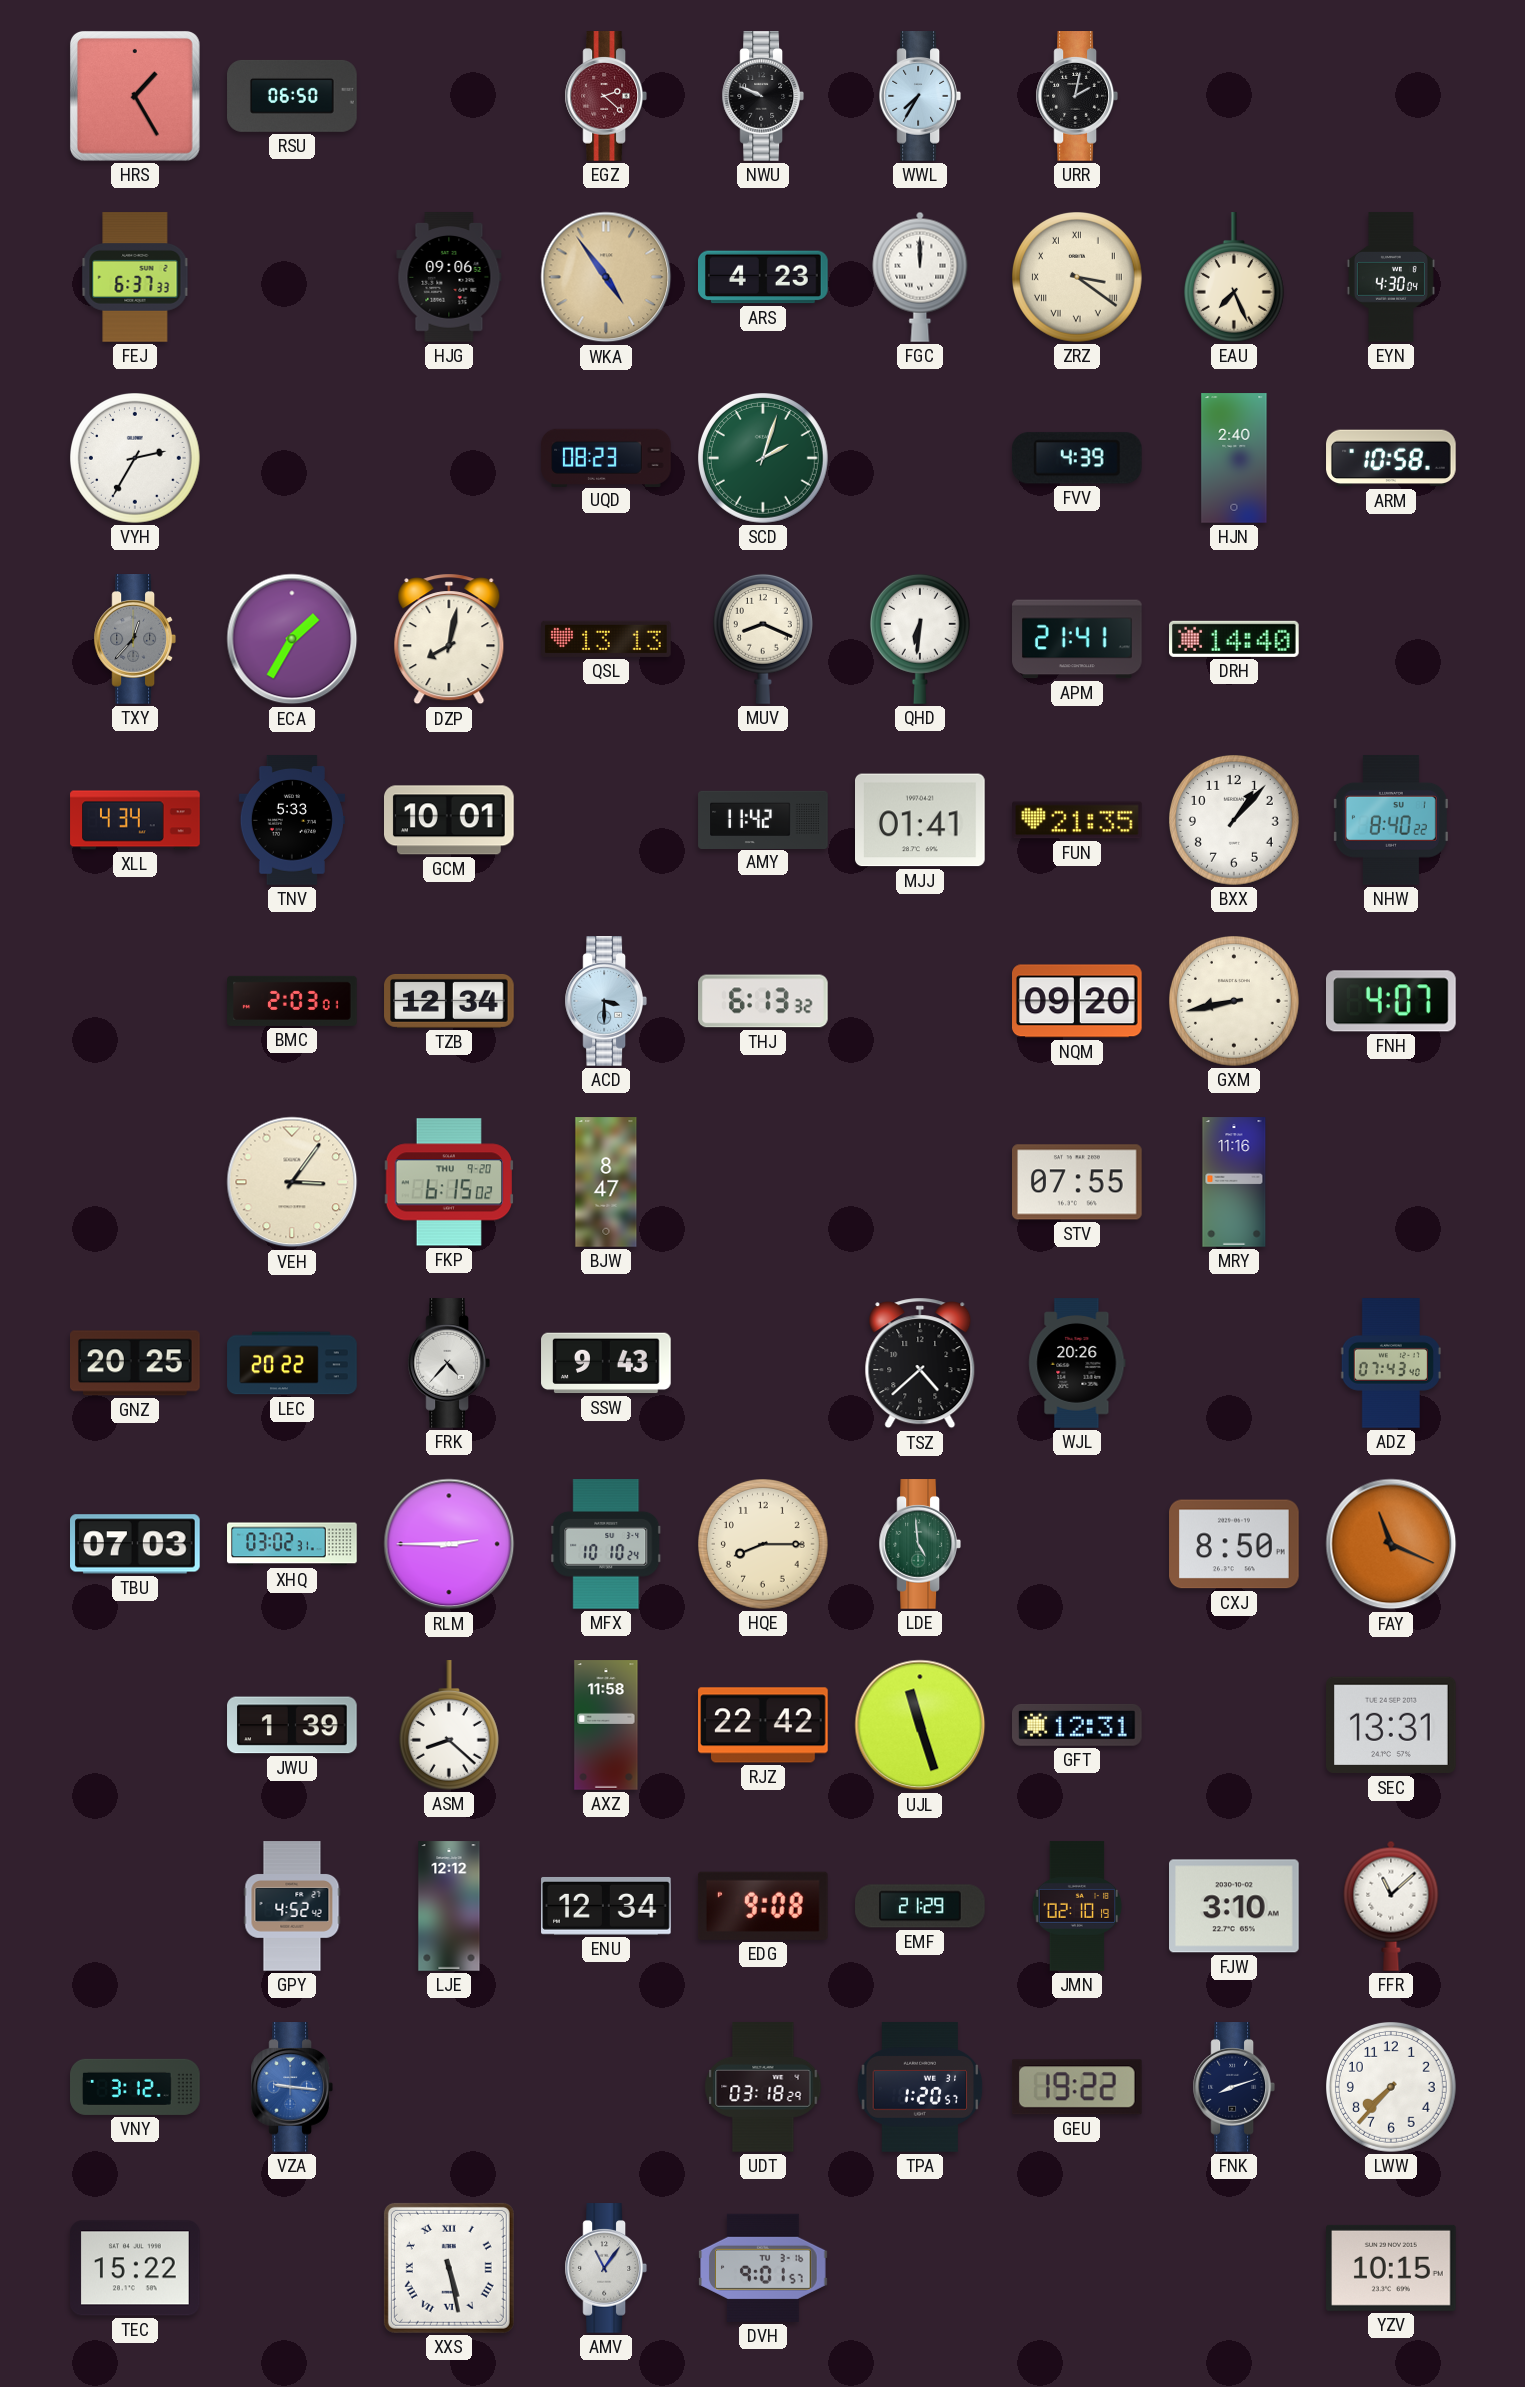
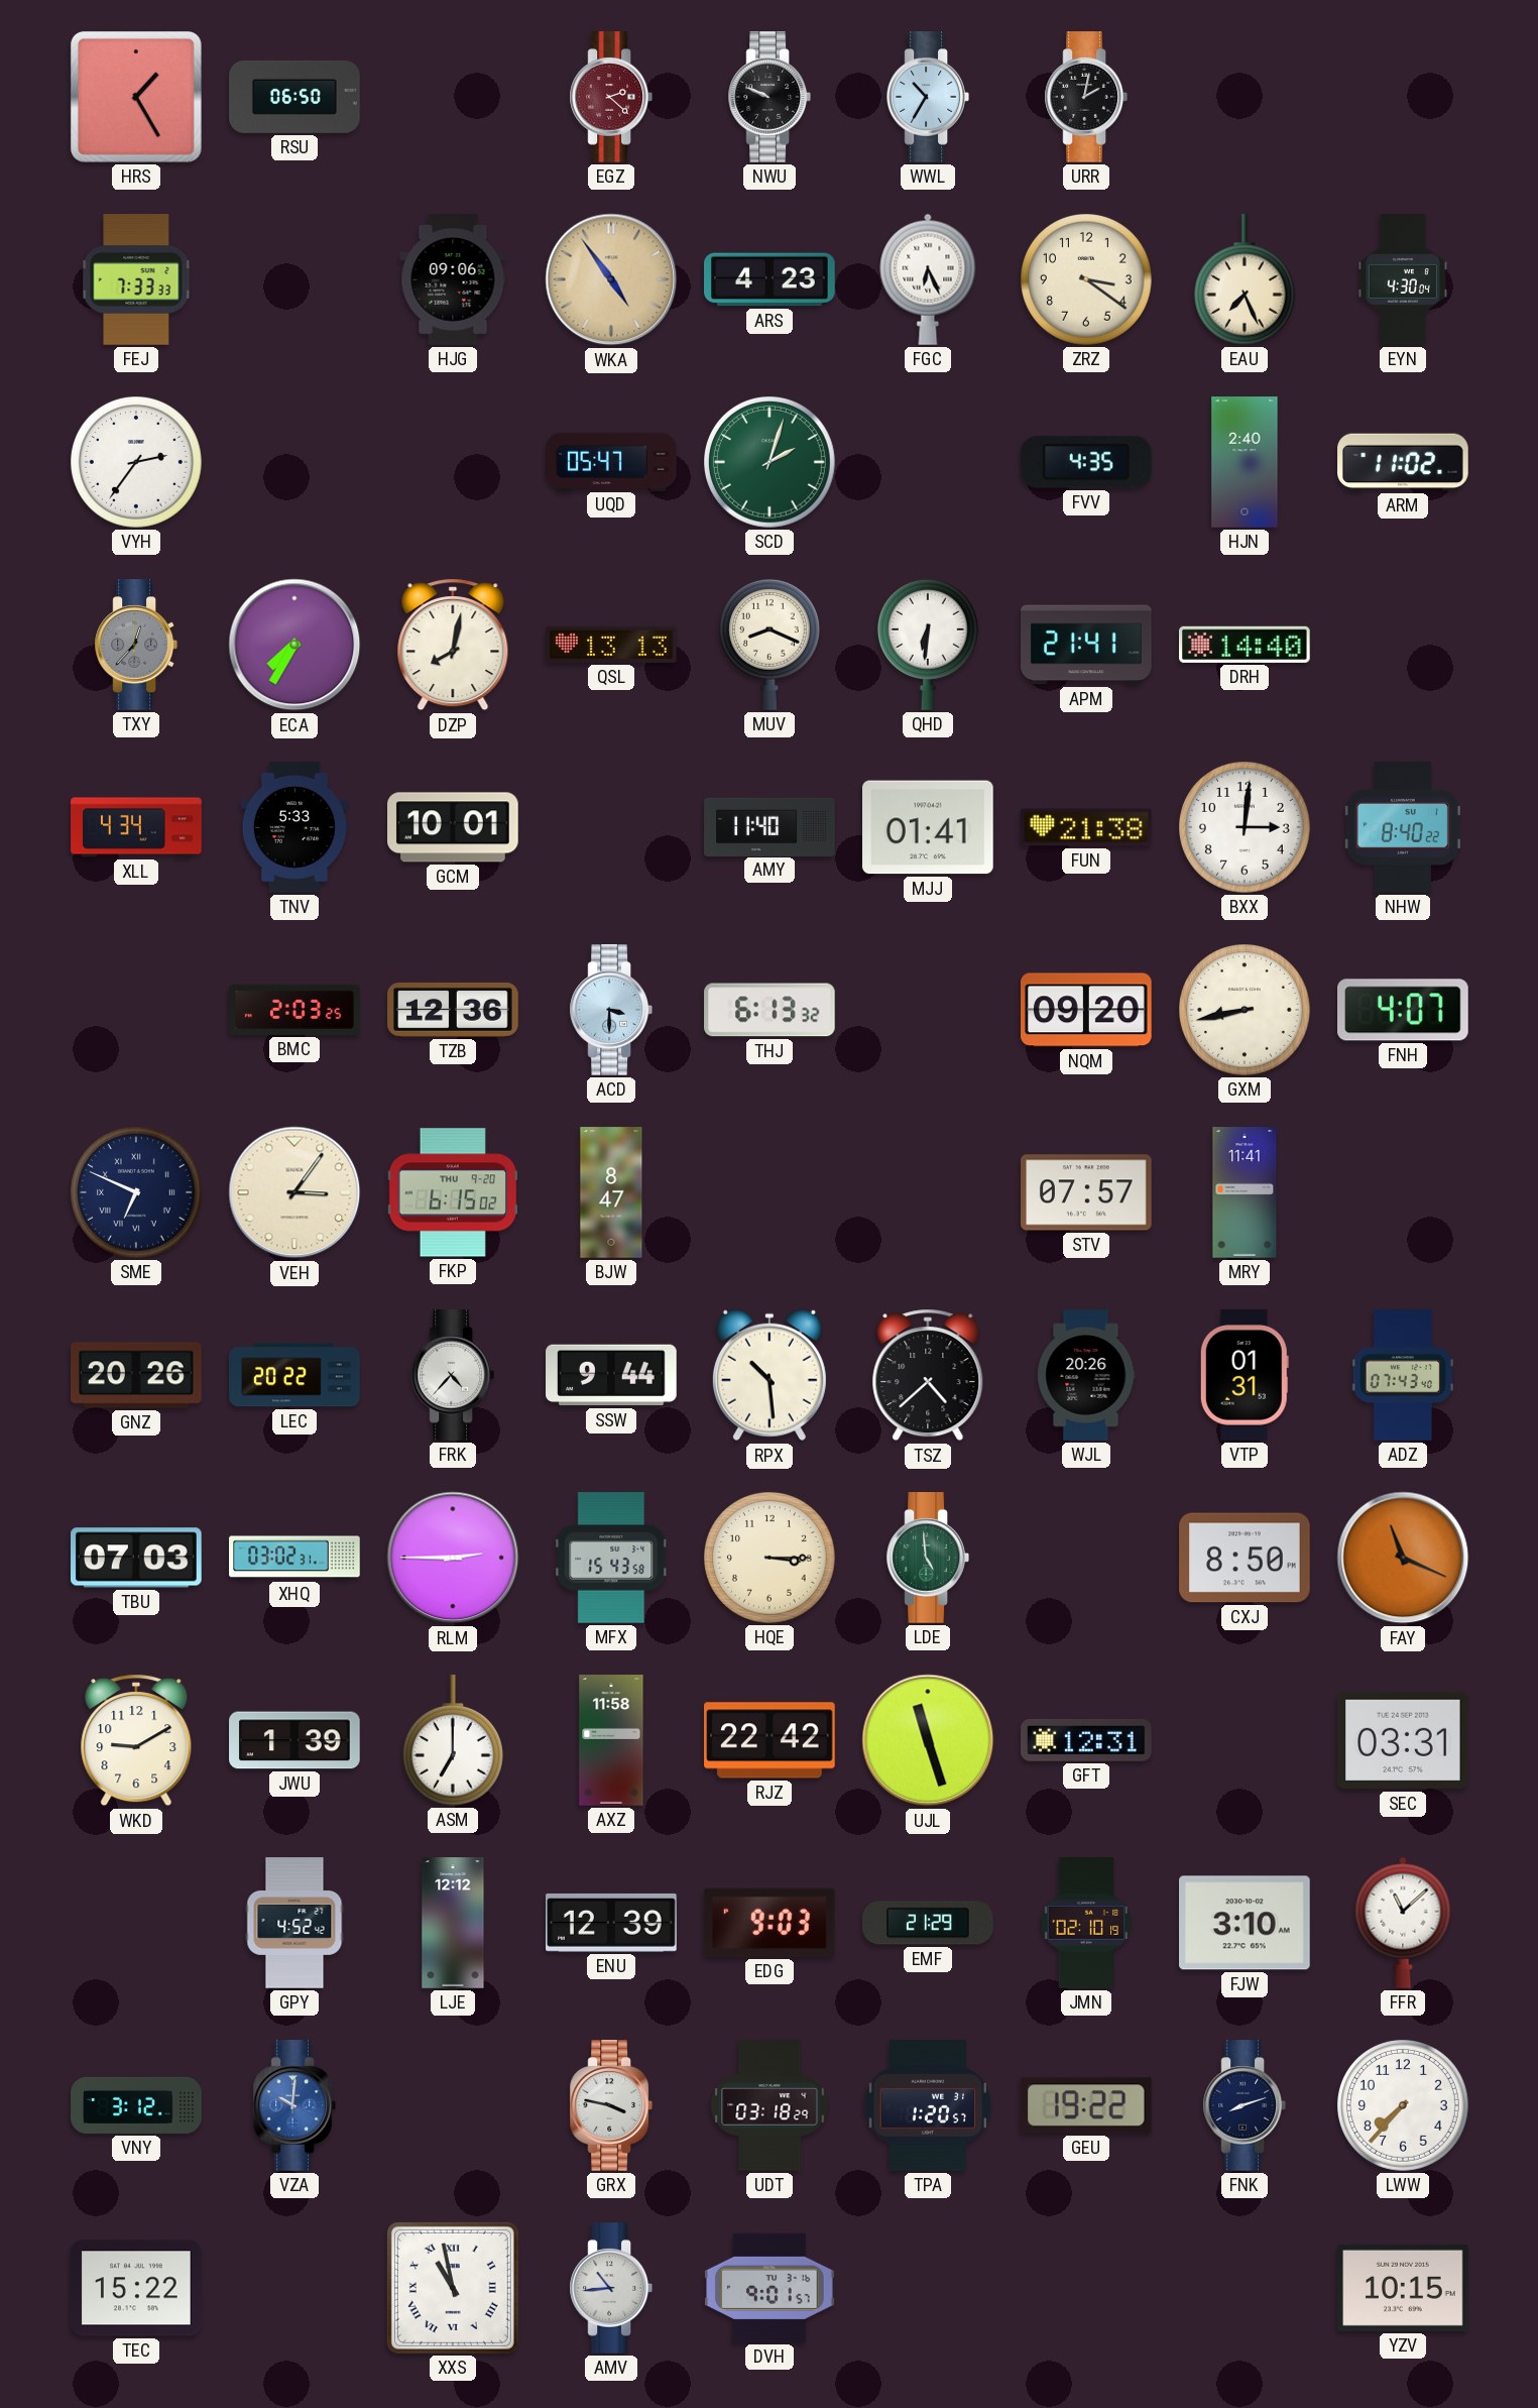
WWL: 7:35 -> 10:35 (927, 97)
FEJ: 6:37 -> 7:33 (136, 279)
FGC: 12:00 -> 6:26 (928, 279)
ZRZ numerals: Roman -> Arabic (1087, 280)
VYH: 2:35 -> 2:36 (137, 463)
UQD: 08:23 -> 05:47 (611, 461)
FVV: 4:39 -> 4:35 (1086, 462)
ARM: 10:58 -> 11:02 (1403, 462)
ECA: 1:35 -> 7:35 (294, 645)
AMY: 11:42 -> 11:40 (770, 826)
FUN: 21:35 -> 21:38 (1086, 827)
BXX: 1:07 -> 3:01 (1246, 828)
BMC: 2:03:01 -> 2:03:25 (294, 1010)
TZB: 12:34 -> 12:36 (453, 1010)
SME: none -> 6:49 (137, 1193)
STV: 07:55 -> 07:57 (1087, 1192)
MRY: 11:16 -> 11:41 (1245, 1192)
GNZ: 20:25 -> 20:26 (136, 1375)
SSW: 9:43 -> 9:44 (611, 1375)
RPX: none -> 10:29 (770, 1375)
VTP: none -> 01:31 (1245, 1375)
MFX: 10:10 -> 15:43 (611, 1558)
HQE: 8:15 -> 3:15 (771, 1559)
WKD: none -> 9:10 (136, 1740)
ASM: 8:22 -> 7:00 (453, 1740)
SEC: 13:31 -> 03:31 (1404, 1740)
ENU: 12:34 -> 12:39 (611, 1923)
EDG: 9:08 -> 9:03 (770, 1923)
VZA: 9:16 -> 10:01 (293, 2105)
GRX: none -> 3:47 (610, 2105)
XXS: 5:28 -> 10:58 (453, 2288)
AMV: 11:06 -> 10:44 (610, 2288)
